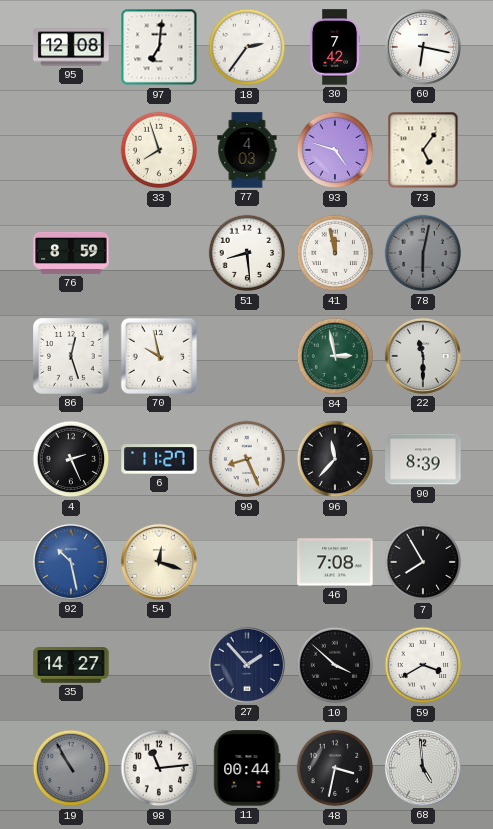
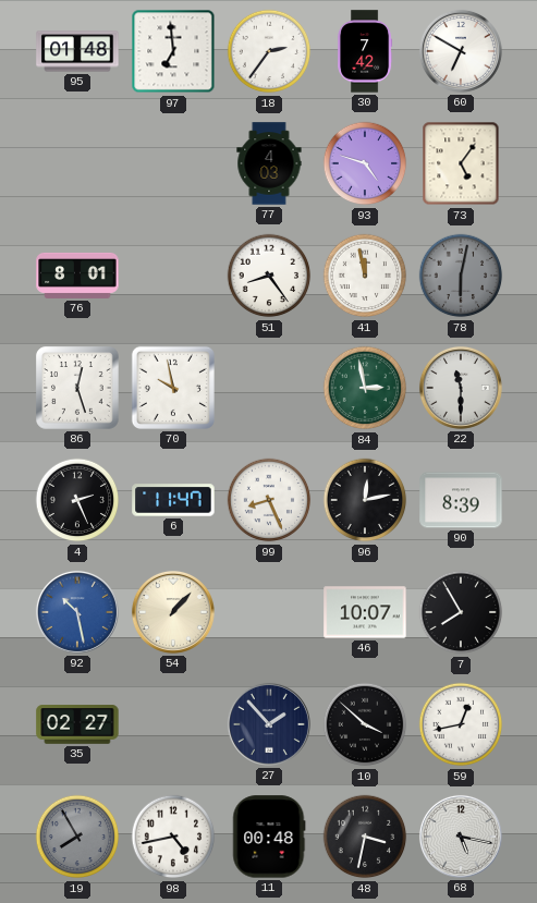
95: 12:08 -> 01:48 (77, 51)
97: 7:01 -> 6:59 (173, 51)
60: 6:17 -> 6:50 (461, 51)
33: 7:57 -> none (159, 150)
76: 8:59 -> 8:01 (77, 276)
51: 8:29 -> 8:24 (269, 276)
6: 11:27 -> 11:47 (173, 500)
96: 11:37 -> 12:13 (365, 500)
54: 12:18 -> 1:07 (173, 612)
46: 7:08 -> 10:07 (365, 612)
35: 14:27 -> 02:27 (77, 724)
59: 3:40 -> 12:43 (461, 724)
19: 10:55 -> 7:55 (77, 837)
98: 11:14 -> 4:43 (173, 837)
11: 00:44 -> 00:48 (269, 837)
68: 4:59 -> 5:17 (461, 837)
